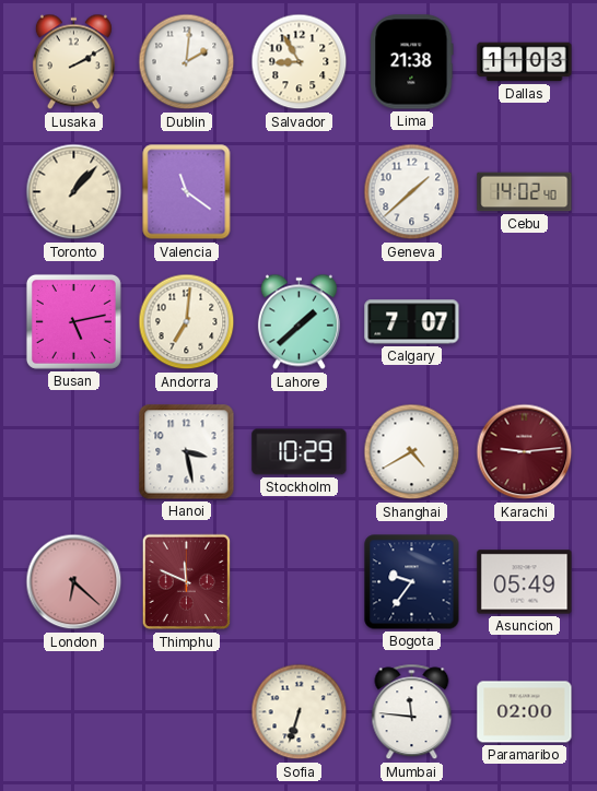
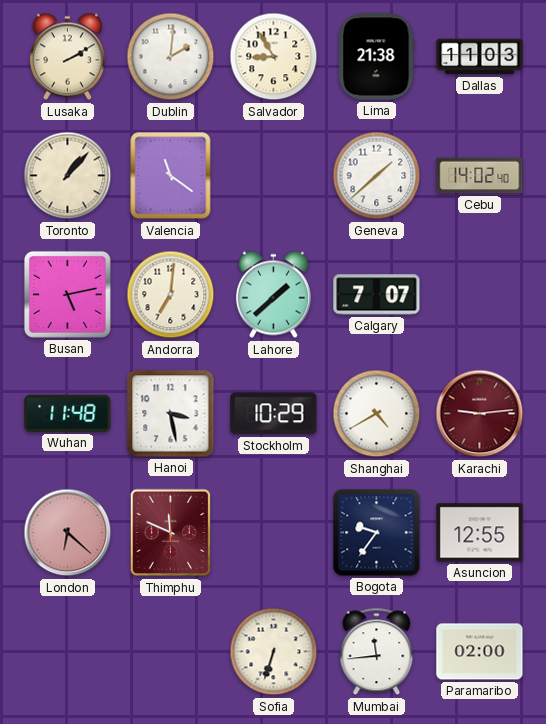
Wuhan: none -> 11:48 (68, 413)
Asuncion: 05:49 -> 12:55 (480, 533)
Mumbai: 11:46 -> 11:44 (377, 652)
